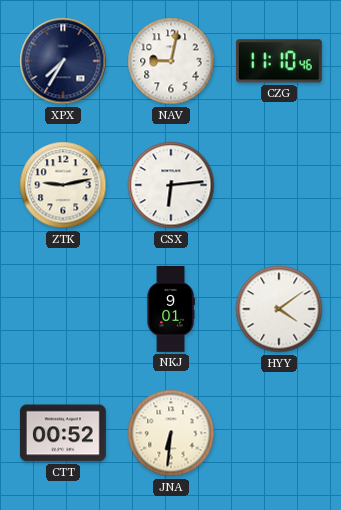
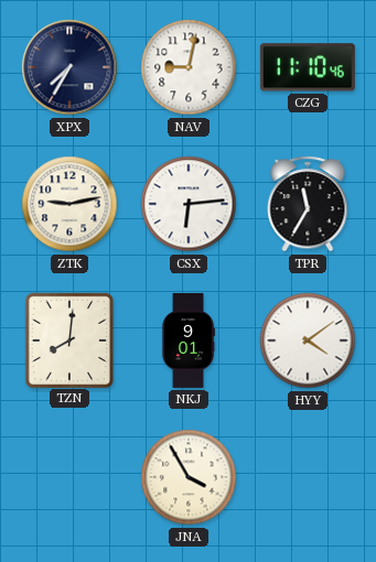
TPR: none -> 11:35 (308, 204)
TZN: none -> 8:01 (68, 339)
CTT: 00:52 -> none (63, 433)
JNA: 6:31 -> 3:55 (189, 477)
